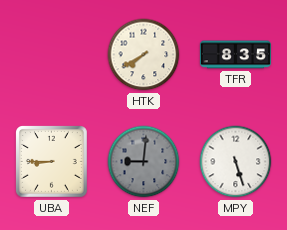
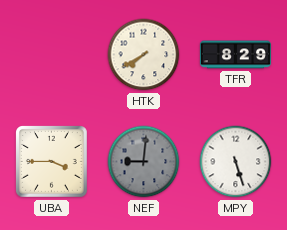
TFR: 8:35 -> 8:29 (235, 55)
UBA: 8:45 -> 3:45 (52, 162)
